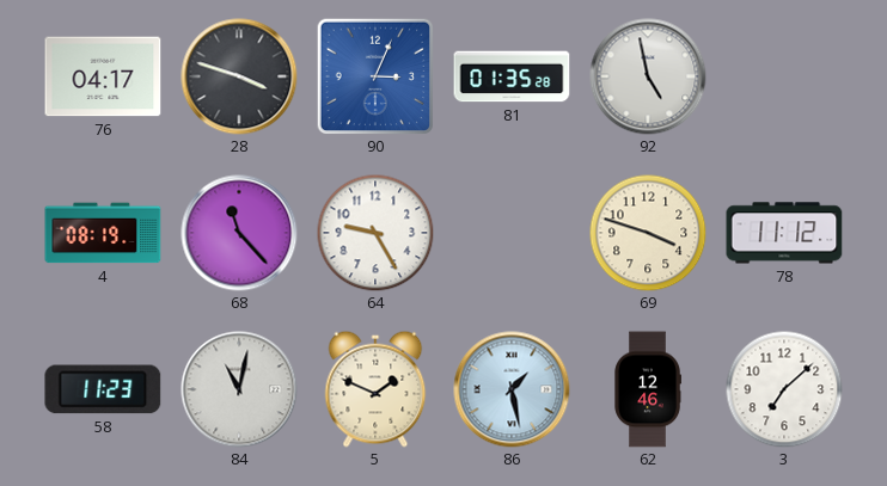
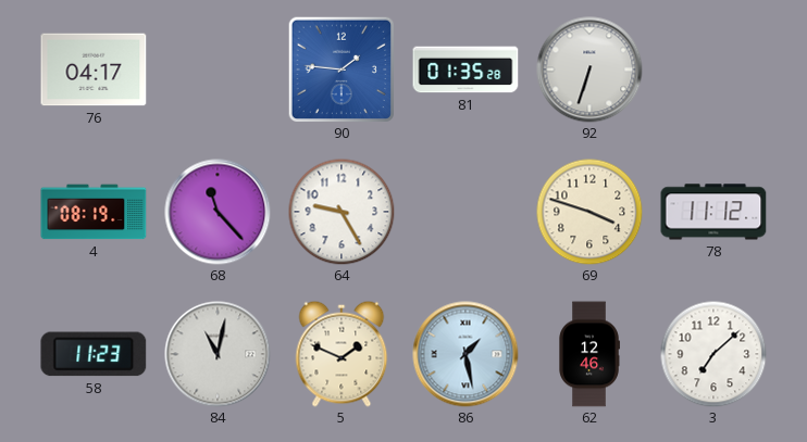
28: 3:48 -> none (239, 76)
90: 3:04 -> 1:46 (342, 70)
92: 4:58 -> 6:33 (589, 70)
